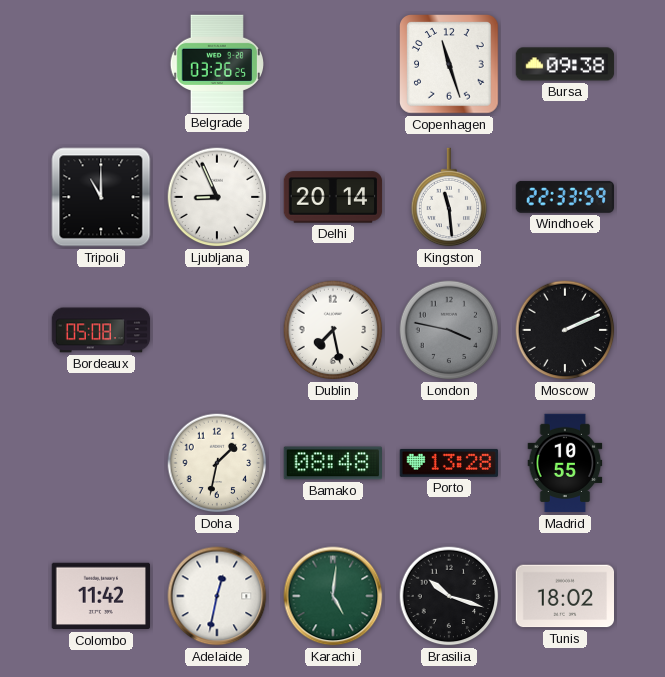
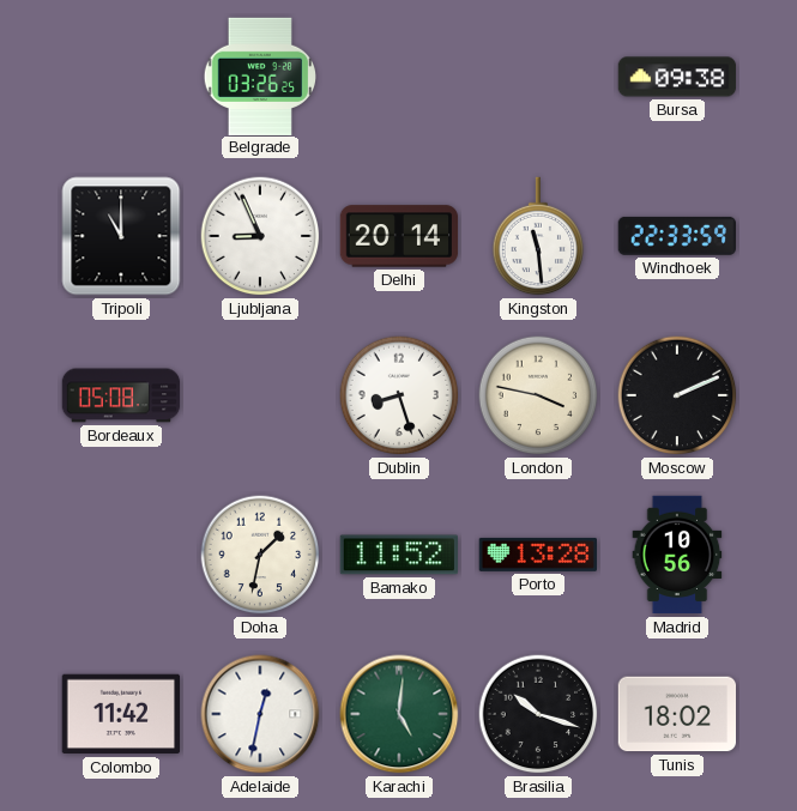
Copenhagen: 11:27 -> none (450, 65)
Dublin: 7:28 -> 8:27 (399, 395)
London dial: grey -> cream (538, 395)
Bamako: 08:48 -> 11:52 (398, 555)
Madrid: 10:55 -> 10:56 (677, 555)
